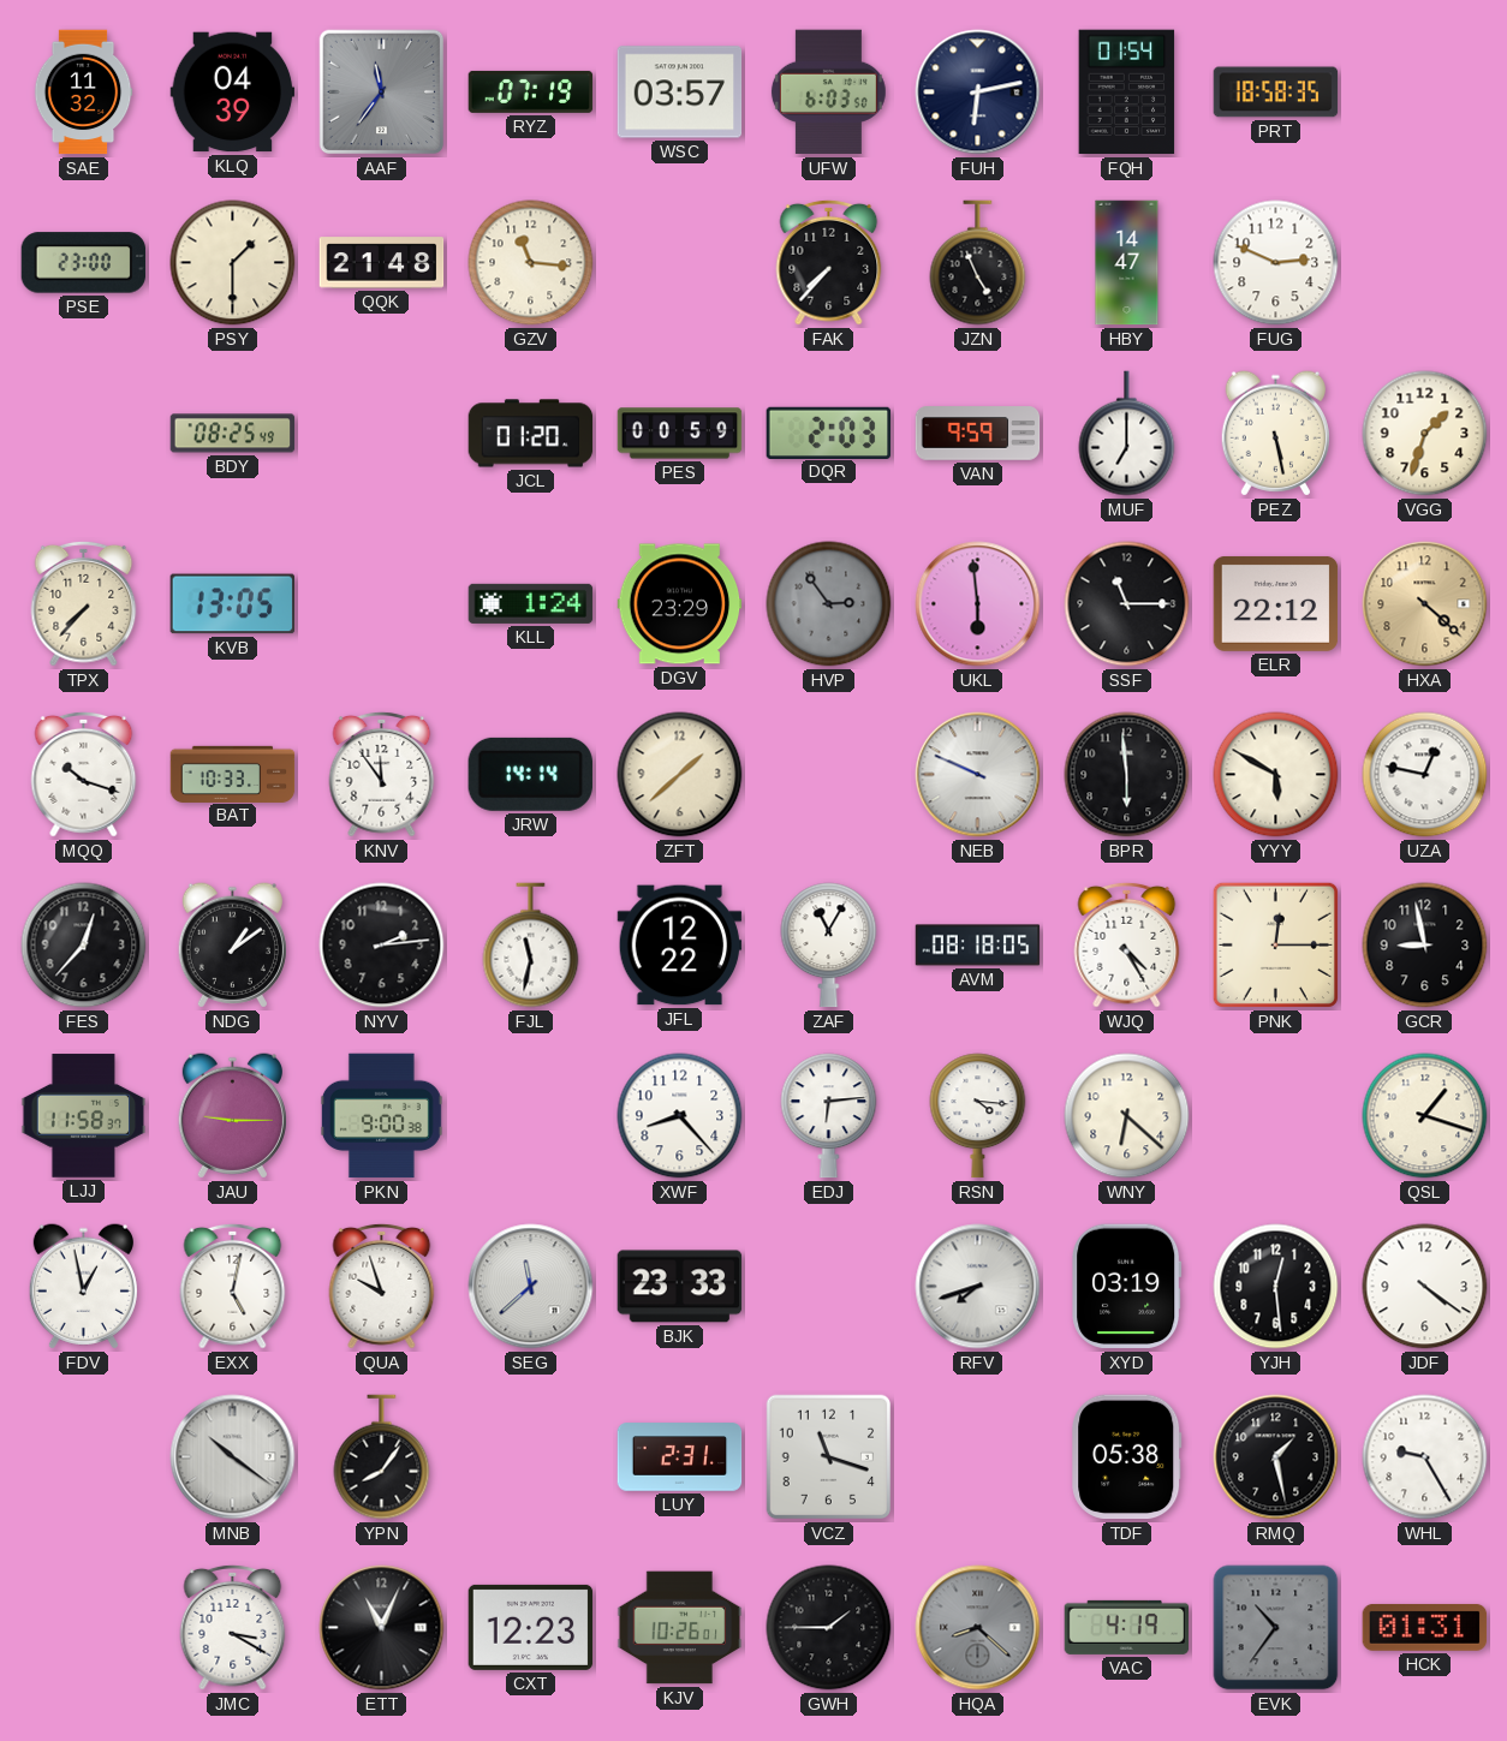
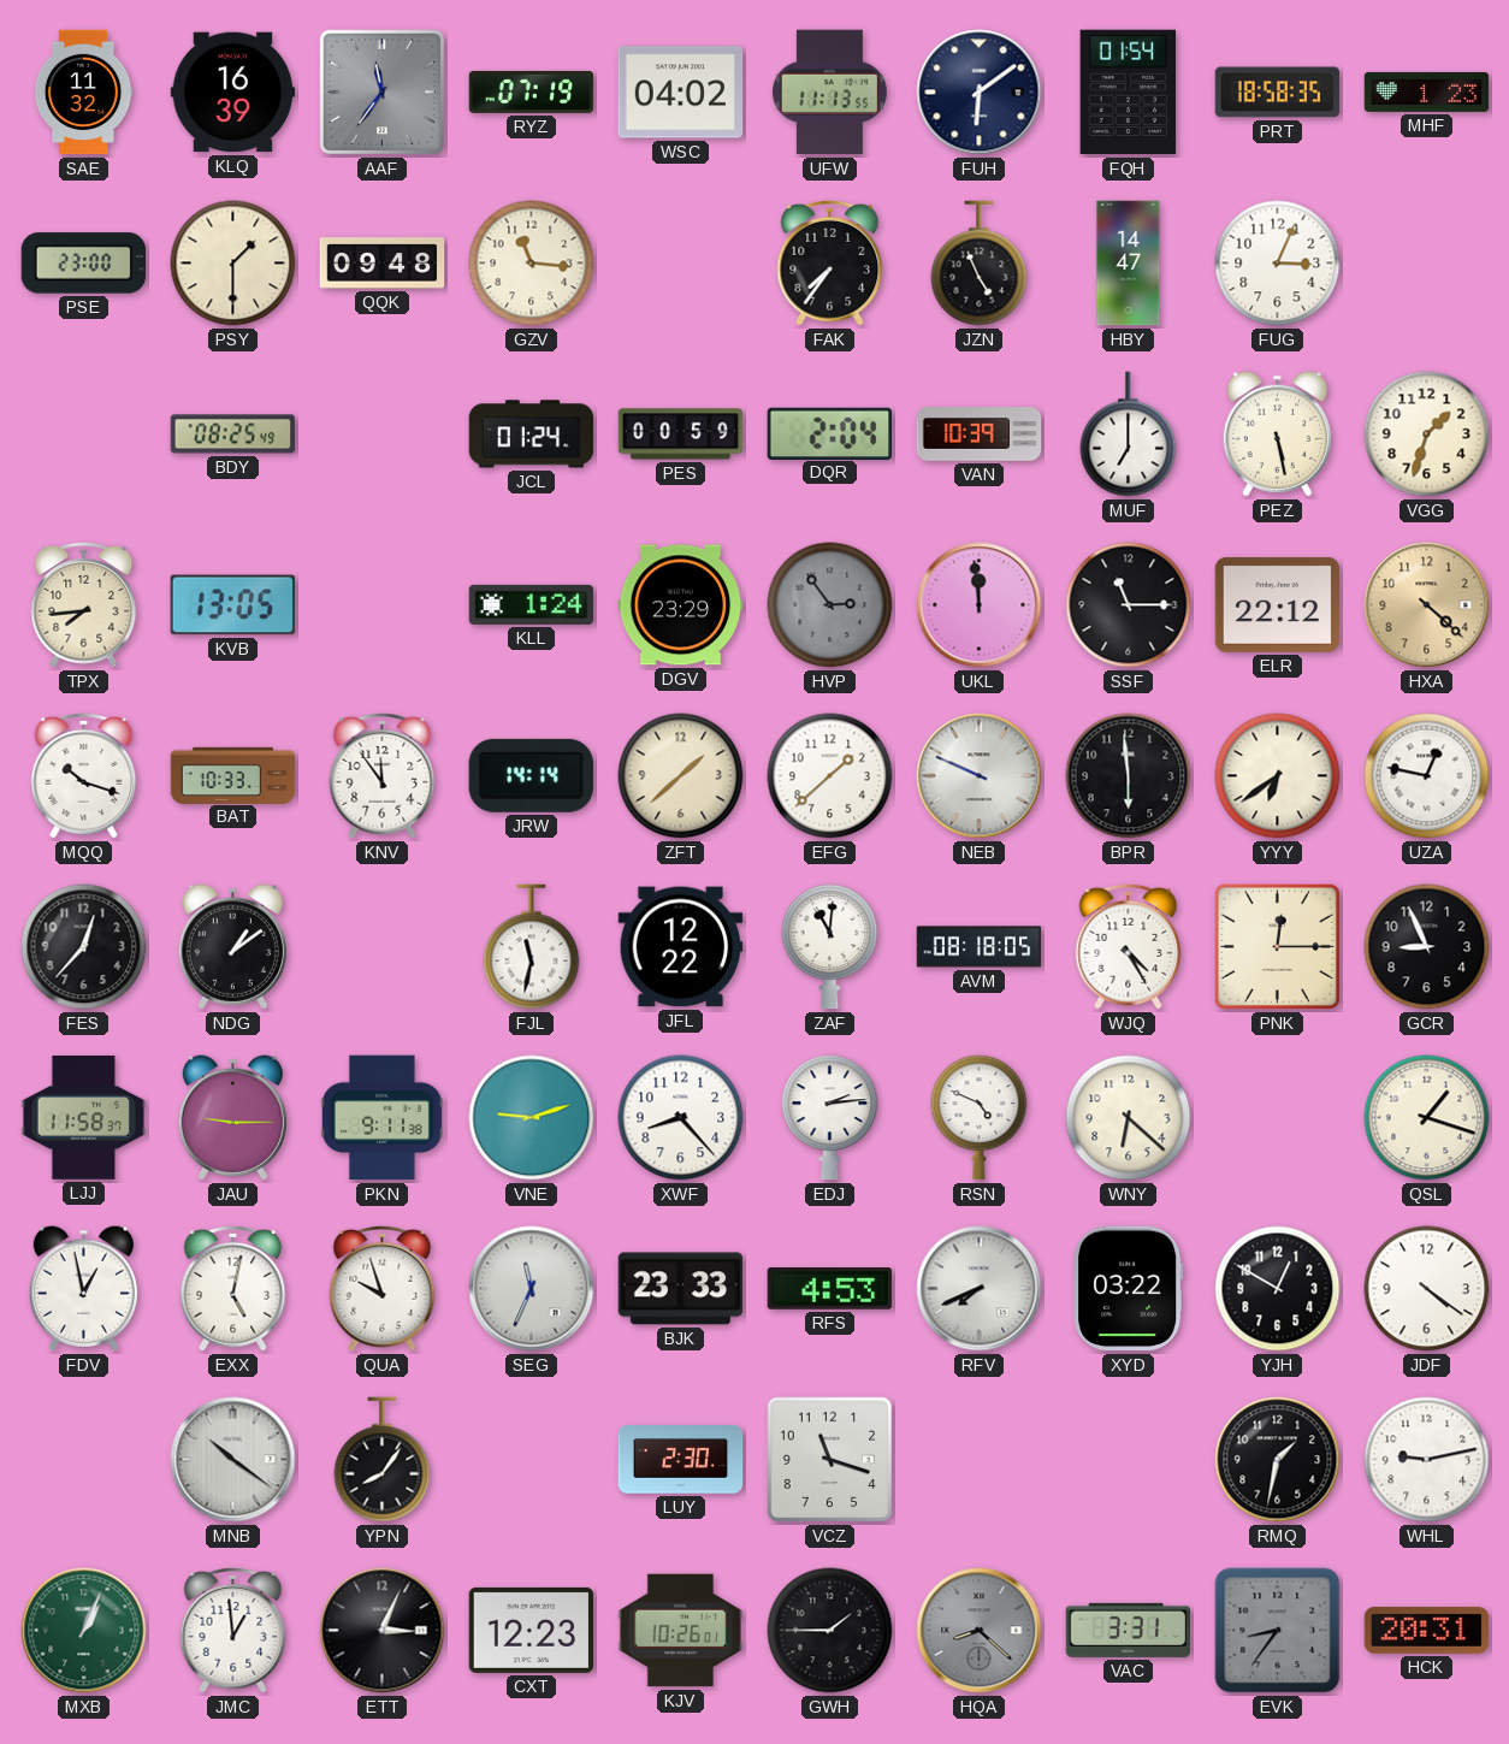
KLQ: 04:39 -> 16:39 (233, 93)
WSC: 03:57 -> 04:02 (681, 93)
UFW: 6:03 -> 11:13 (829, 93)
FUH: 6:13 -> 6:09 (980, 93)
MHF: none -> 1:23 (1427, 91)
QQK: 21:48 -> 09:48 (383, 264)
FAK: 7:37 -> 7:36 (830, 262)
FUG: 2:49 -> 3:04 (1278, 264)
JCL: 01:20 -> 01:24 (532, 434)
DQR: 2:03 -> 2:04 (830, 433)
VAN: 9:59 -> 10:39 (980, 434)
TPX: 7:37 -> 7:44 (84, 604)
UKL: 5:59 -> 11:59 (980, 605)
EFG: none -> 1:38 (830, 776)
YYY: 5:50 -> 6:39 (1278, 776)
NYV: 2:14 -> none (382, 946)
ZAF: 11:05 -> 11:01 (830, 947)
GCR: 8:58 -> 8:56 (1427, 947)
PKN: 9:00 -> 9:11 (381, 1118)
VNE: none -> 9:12 (532, 1118)
EDJ: 6:14 -> 2:14 (830, 1118)
RSN: 4:16 -> 4:49 (980, 1118)
SEG: 11:38 -> 11:34 (532, 1289)
RFS: none -> 4:53 (830, 1289)
RFV: 7:42 -> 7:41 (980, 1289)
XYD: 03:19 -> 03:22 (1129, 1289)
YJH: 12:29 -> 12:50 (1278, 1289)
LUY: 2:31 -> 2:30 (681, 1460)
TDF: 05:38 -> none (1127, 1457)
RMQ: 1:28 -> 1:32 (1278, 1460)
WHL: 9:25 -> 9:13 (1427, 1460)
MXB: none -> 1:04 (84, 1631)
JMC: 3:20 -> 12:59 (233, 1630)
ETT: 11:04 -> 3:04 (383, 1631)
VAC: 4:19 -> 3:31 (1129, 1630)
EVK: 10:36 -> 8:36 (1278, 1631)
HCK: 01:31 -> 20:31 (1427, 1630)
